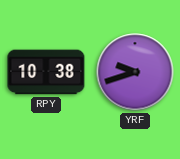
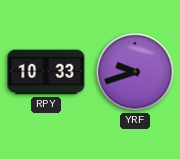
RPY: 10:38 -> 10:33 (46, 72)
